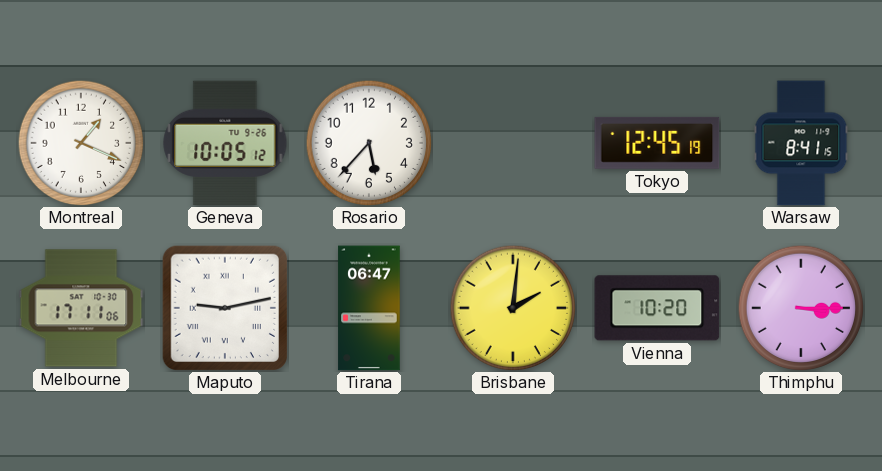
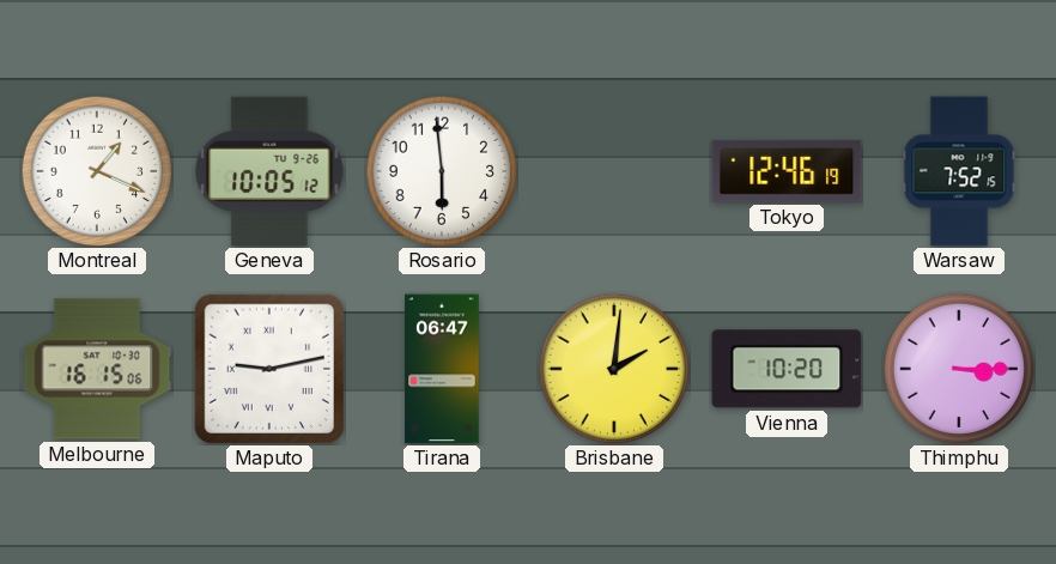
Rosario: 5:37 -> 5:59 (442, 171)
Tokyo: 12:45 -> 12:46 (787, 171)
Warsaw: 8:41 -> 7:52 (959, 171)
Melbourne: 17:11 -> 16:15 (97, 369)
